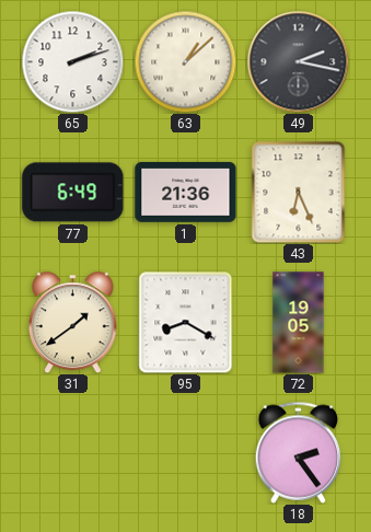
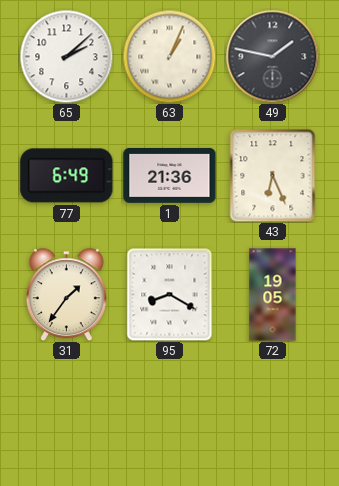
65: 2:12 -> 2:08 (66, 56)
63: 1:08 -> 1:04 (169, 56)
49: 2:17 -> 1:47 (272, 56)
31: 1:39 -> 1:36 (66, 294)
18: 2:24 -> none (299, 452)
